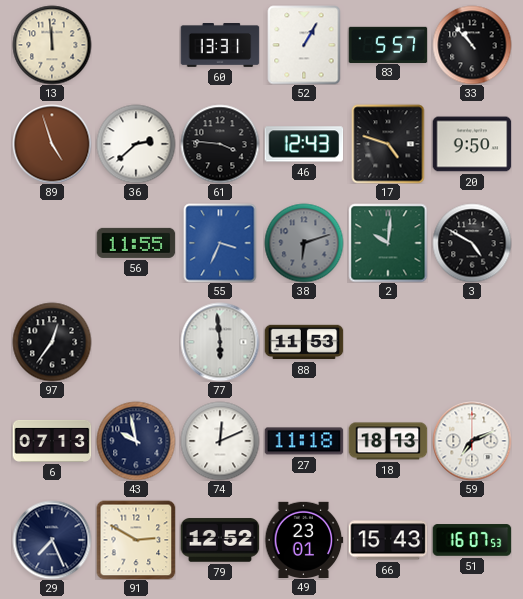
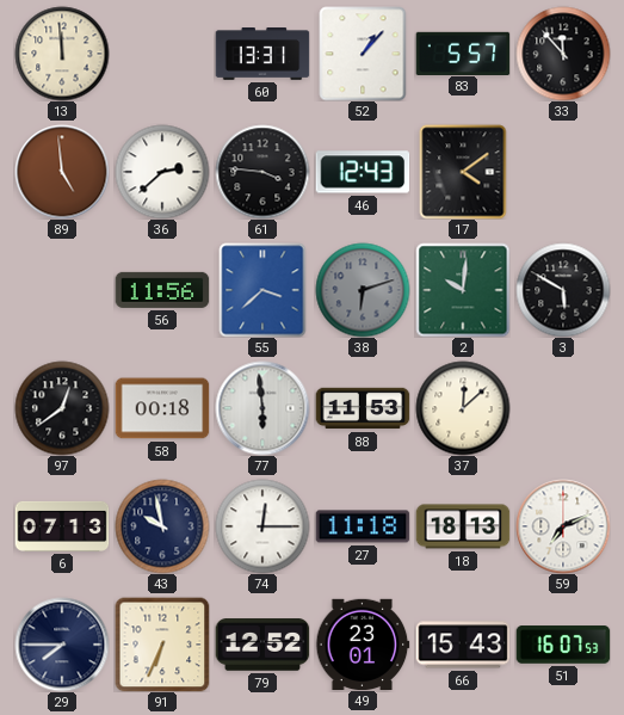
52: 1:05 -> 1:07 (363, 54)
33: 10:53 -> 11:53 (563, 54)
89: 4:57 -> 4:59 (62, 172)
17: 4:48 -> 4:09 (463, 172)
20: 9:50 -> none (472, 144)
56: 11:55 -> 11:56 (162, 290)
55: 3:34 -> 3:38 (262, 290)
3: 4:50 -> 5:50 (563, 290)
97: 12:36 -> 12:39 (62, 408)
58: none -> 00:18 (162, 408)
37: none -> 12:08 (463, 408)
74: 12:11 -> 12:15 (262, 526)
29: 7:26 -> 7:45 (62, 645)
91: 2:50 -> 6:34 (162, 645)
